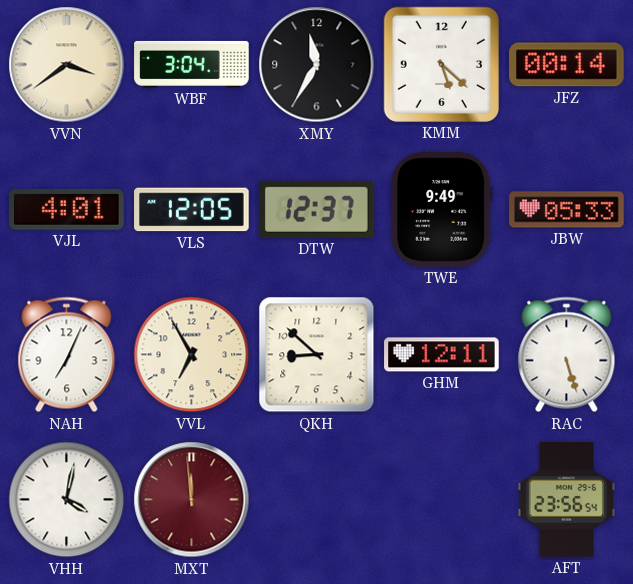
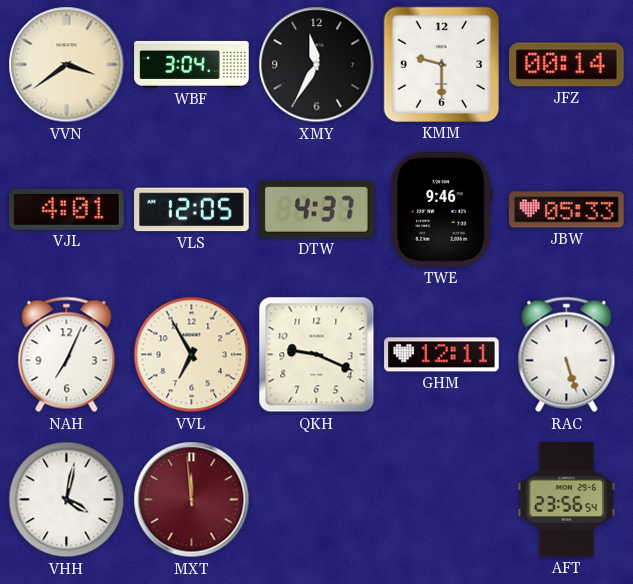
KMM: 5:22 -> 9:30 (441, 64)
DTW: 12:37 -> 4:37 (316, 209)
TWE: 9:49 -> 9:46 (442, 210)
QKH: 8:52 -> 9:19 (317, 355)
